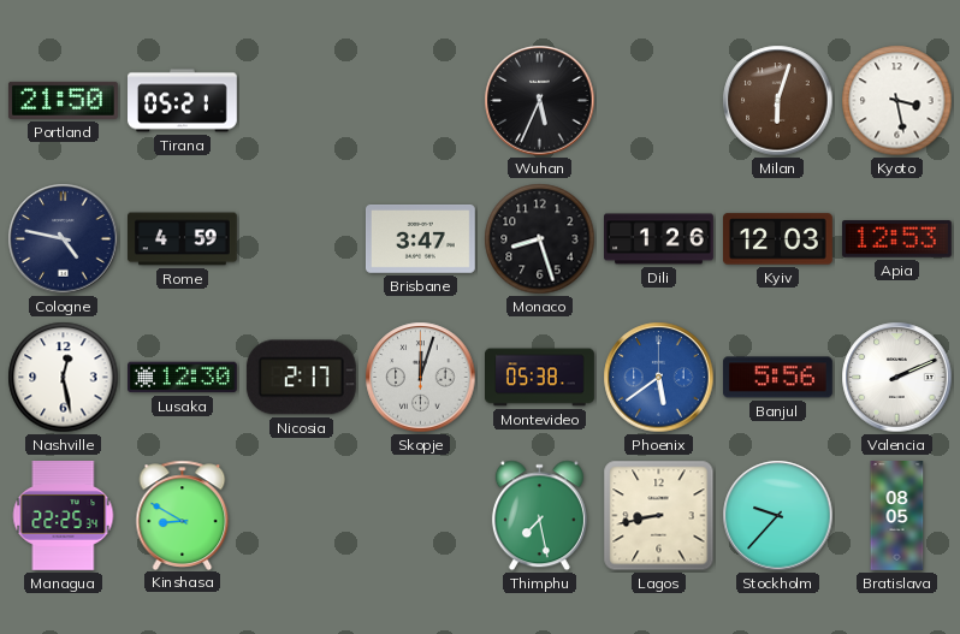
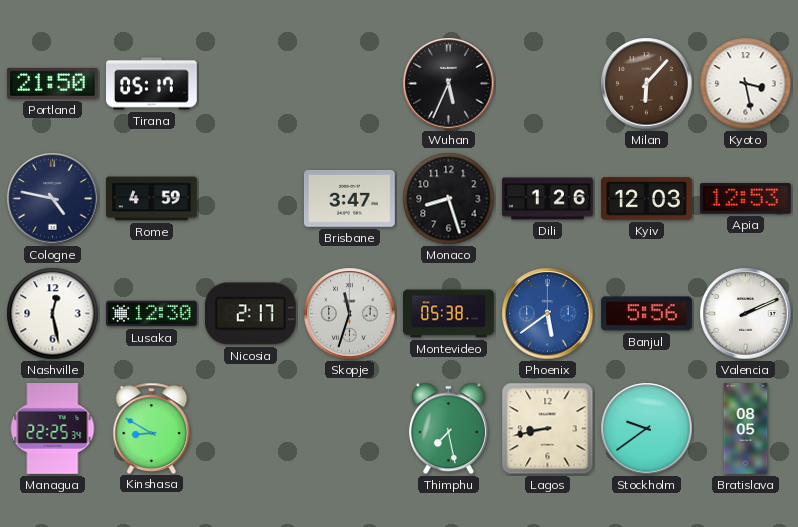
Tirana: 05:21 -> 05:17 (152, 84)
Milan: 6:03 -> 6:07 (647, 84)
Skopje: 12:03 -> 11:33 (350, 314)
Stockholm: 9:37 -> 9:39 (647, 429)
